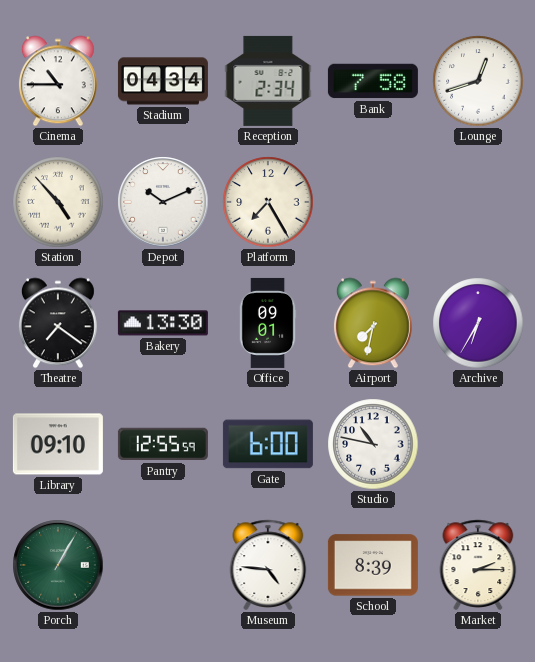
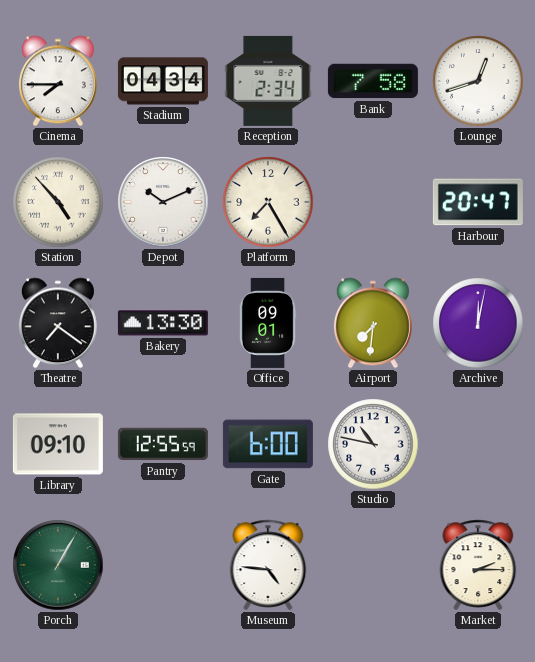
Cinema: 10:45 -> 7:45 (58, 81)
Harbour: none -> 20:47 (478, 202)
Airport: 7:32 -> 7:31 (373, 323)
Archive: 6:35 -> 12:02 (478, 323)
School: 8:39 -> none (373, 565)
